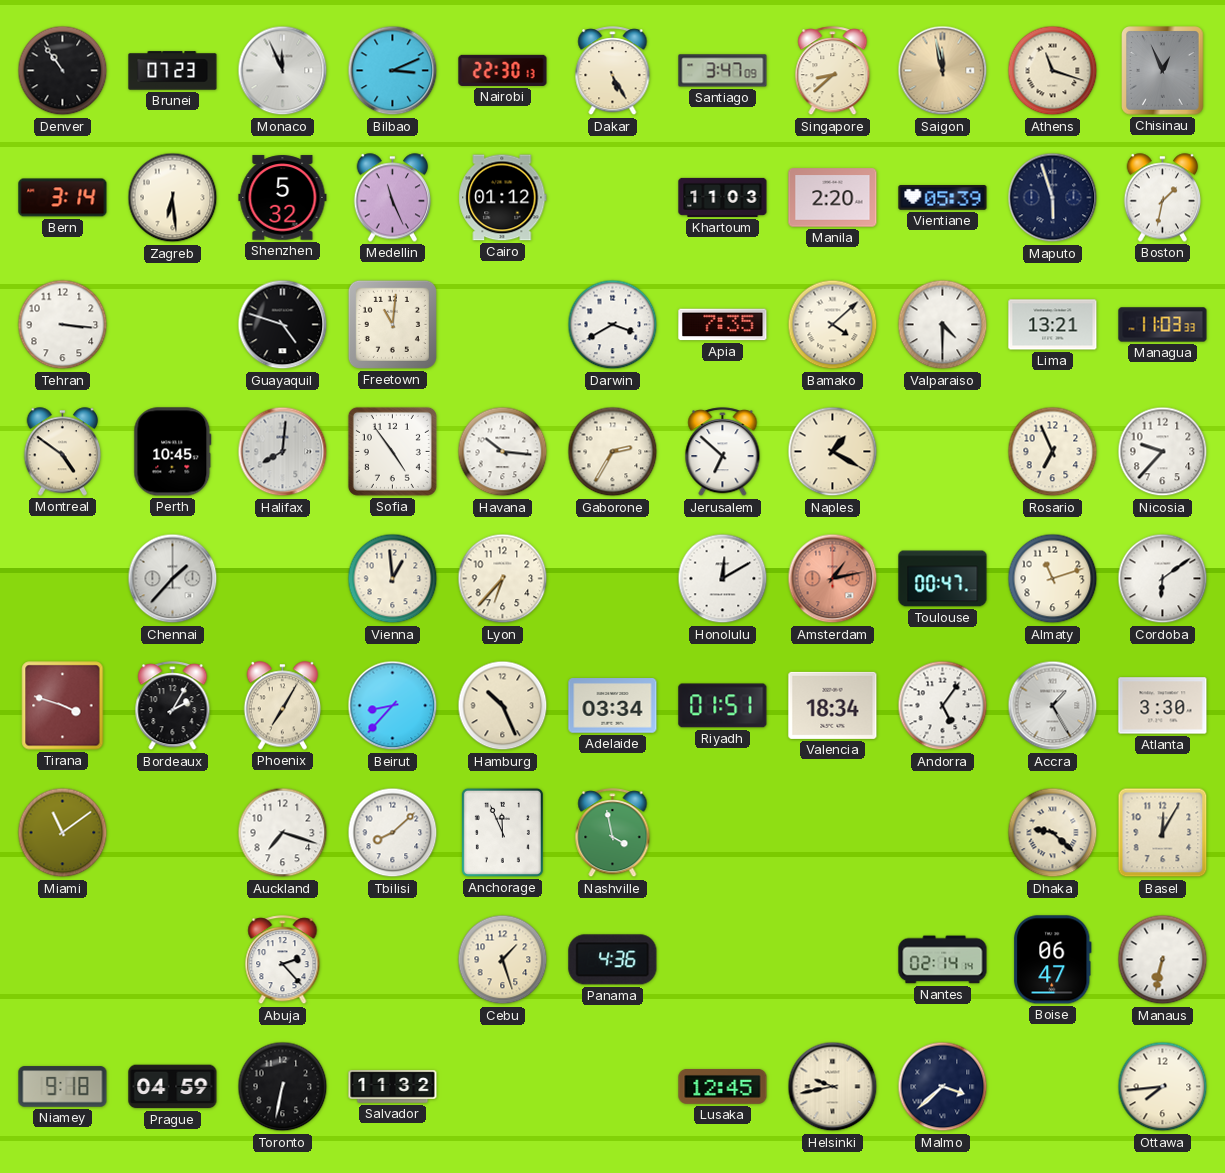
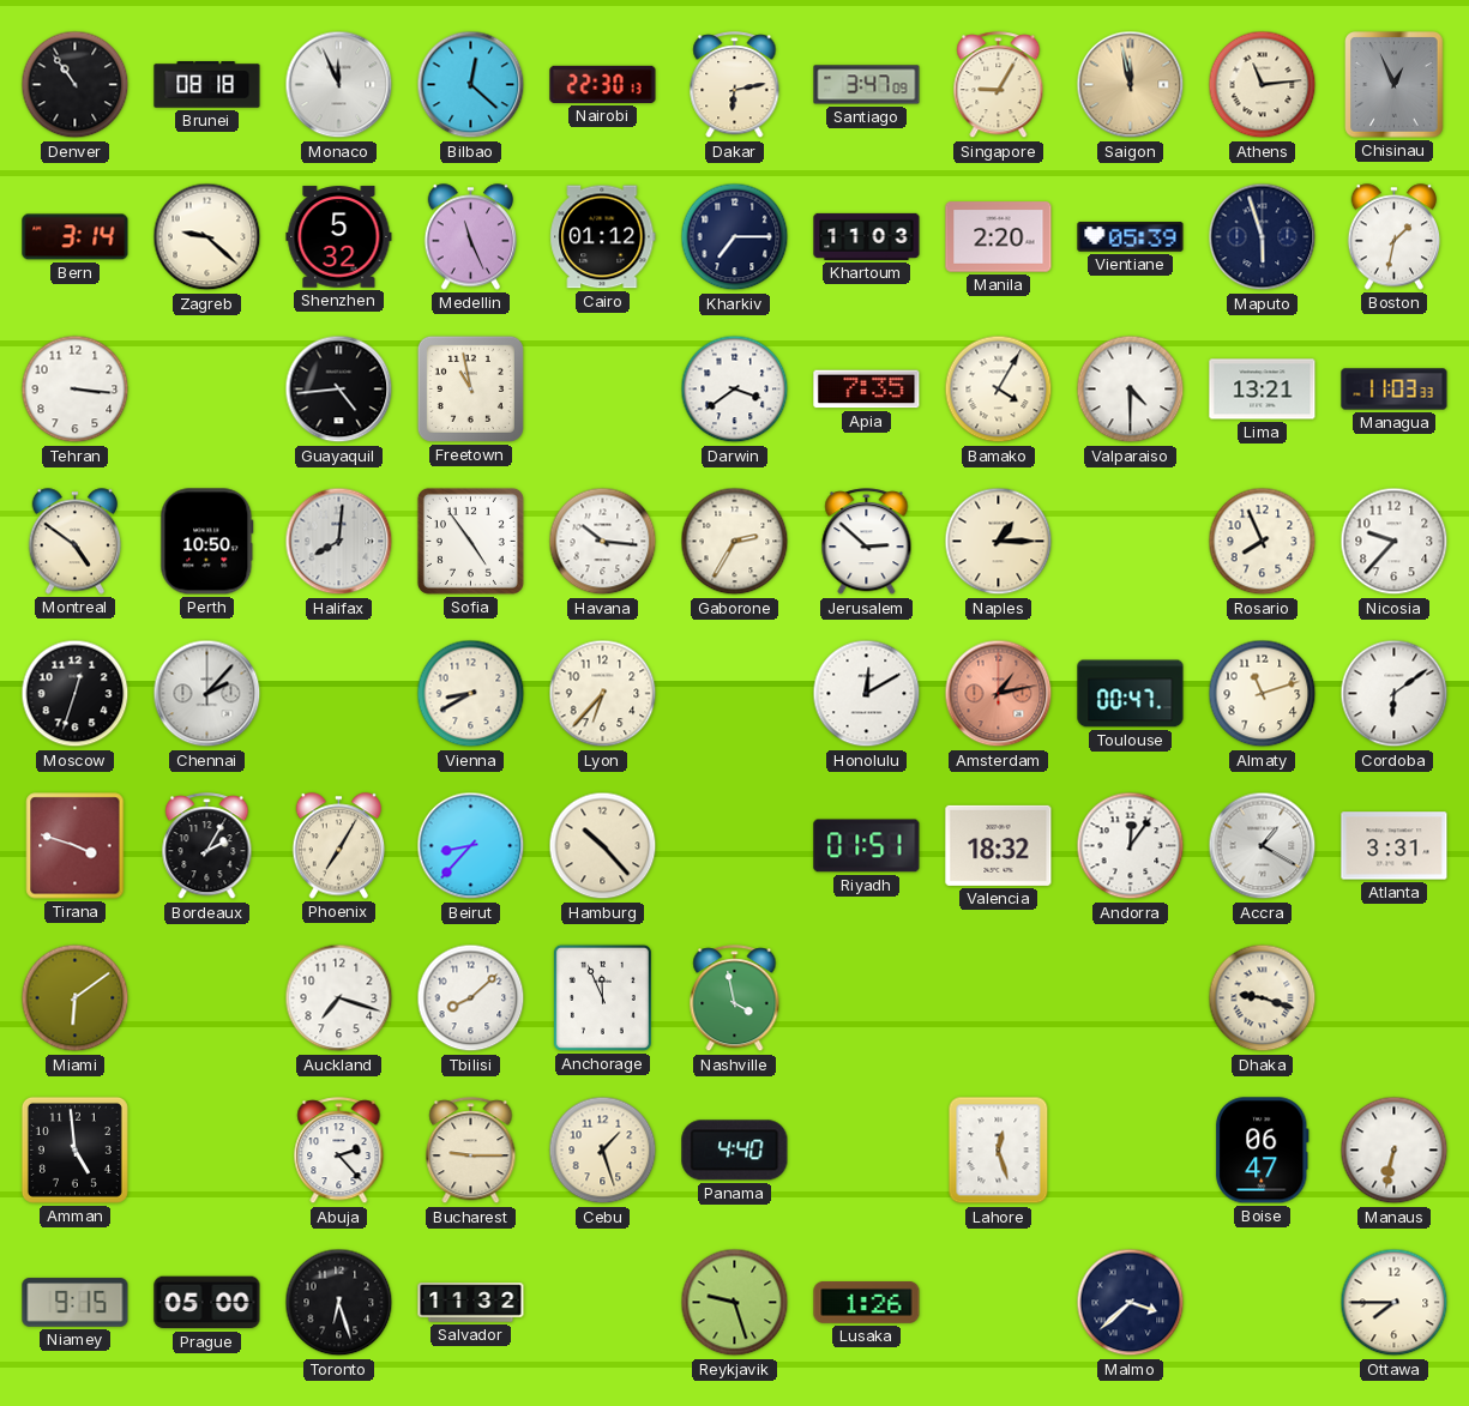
Brunei: 07:23 -> 08:18 (207, 85)
Bilbao: 3:11 -> 12:22 (471, 85)
Dakar: 5:25 -> 6:13 (735, 85)
Singapore: 8:38 -> 9:05 (999, 85)
Athens: 11:18 -> 11:14 (1263, 85)
Zagreb: 6:29 -> 9:22 (207, 237)
Kharkiv: none -> 7:15 (735, 237)
Guayaquil: 4:48 -> 4:44 (339, 390)
Freetown: 11:01 -> 10:58 (470, 388)
Darwin: 3:40 -> 3:39 (735, 390)
Bamako: 4:08 -> 4:05 (999, 390)
Perth: 10:45 -> 10:50 (207, 542)
Jerusalem: 6:52 -> 2:52 (867, 542)
Naples: 1:20 -> 1:15 (999, 542)
Rosario: 6:56 -> 7:56 (1263, 542)
Moscow: none -> 12:33 (76, 694)
Chennai: 1:37 -> 2:07 (207, 694)
Vienna: 12:59 -> 8:40 (471, 694)
Hamburg: 10:26 -> 10:23 (603, 846)
Adelaide: 03:34 -> none (613, 706)
Valencia: 18:34 -> 18:32 (999, 845)
Andorra: 5:06 -> 12:06 (1131, 846)
Accra: 1:25 -> 1:20 (1263, 846)
Atlanta: 3:30 -> 3:31 (1395, 846)
Miami: 11:09 -> 6:09 (76, 998)
Dhaka: 9:22 -> 9:18 (1263, 998)
Basel: 12:05 -> none (1163, 833)
Amman: none -> 4:59 (74, 1149)
Bucharest: none -> 9:15 (471, 1151)
Panama: 4:36 -> 4:40 (735, 1151)
Lahore: none -> 12:27 (999, 1151)
Nantes: 02:14 -> none (943, 960)
Niamey: 9:18 -> 9:15 (76, 1303)
Prague: 04:59 -> 05:00 (207, 1303)
Toronto: 6:32 -> 6:27 (339, 1303)
Reykjavik: none -> 9:27 (735, 1303)
Lusaka: 12:45 -> 1:26 (867, 1303)
Helsinki: 9:43 -> none (833, 1087)
Ottawa: 7:44 -> 7:45 (1395, 1303)
